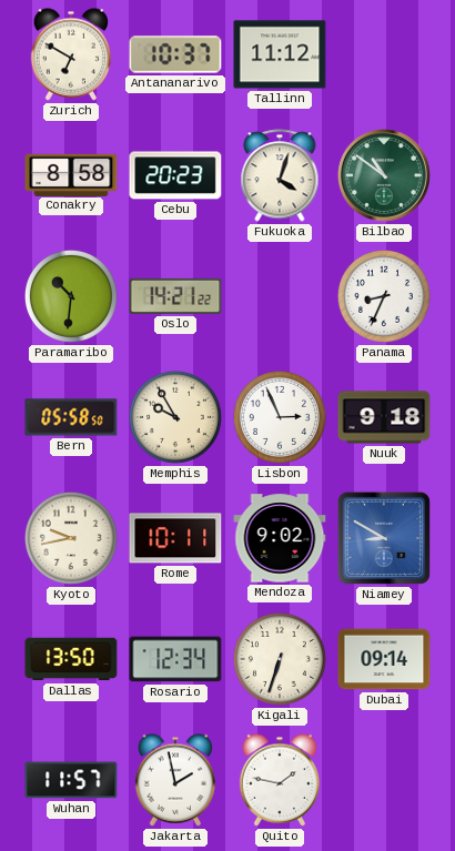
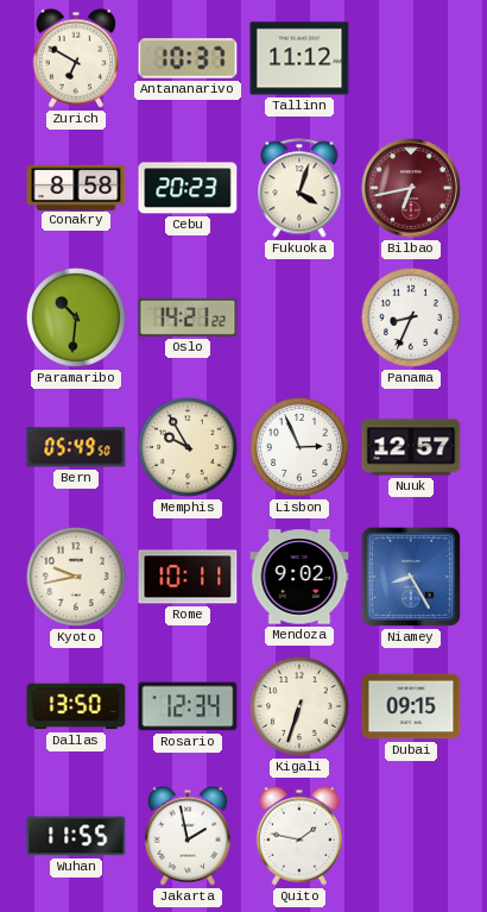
Bilbao: 10:51 -> 6:43 (412, 189)
Bilbao dial: green -> burgundy (412, 189)
Bern: 05:58 -> 05:49 (76, 447)
Nuuk: 9:18 -> 12:57 (411, 447)
Niamey: 8:50 -> 8:25 (411, 577)
Dubai: 09:14 -> 09:15 (411, 706)
Wuhan: 11:57 -> 11:55 (76, 836)
